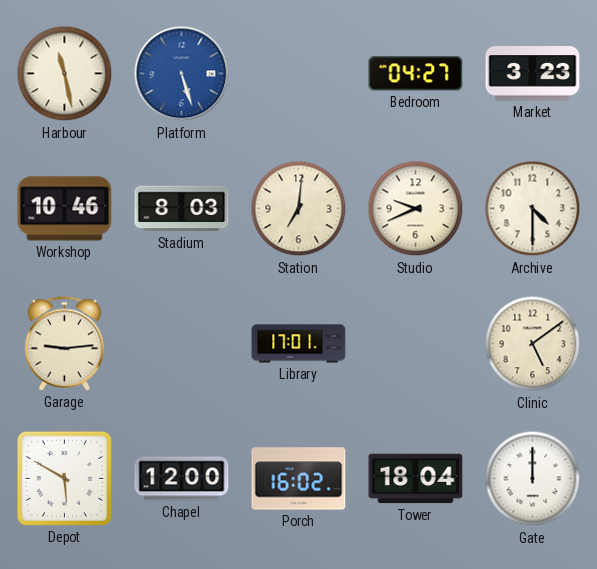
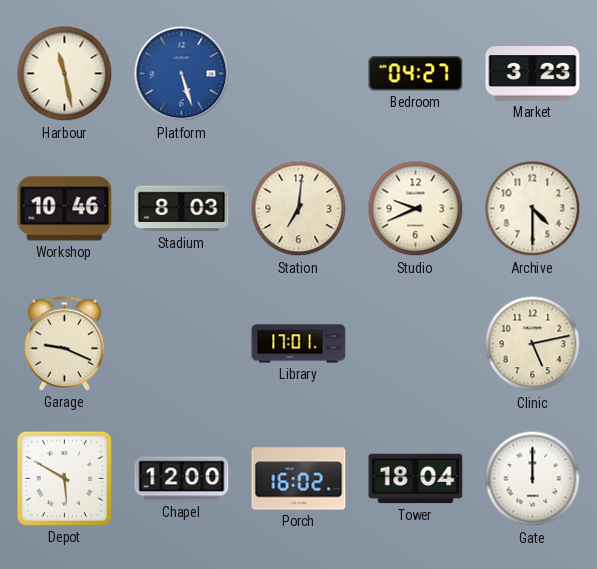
Garage: 9:14 -> 9:19 (65, 344)
Clinic: 5:09 -> 5:13 (533, 344)
